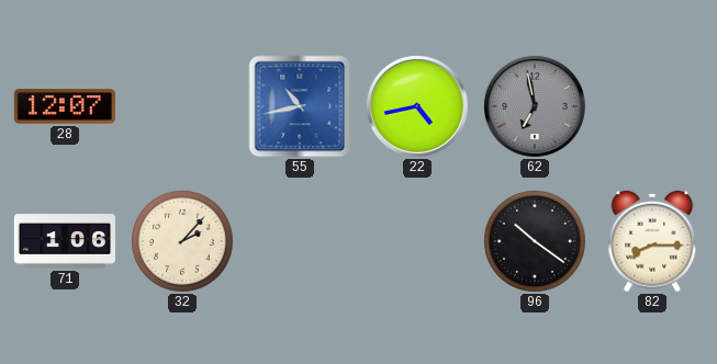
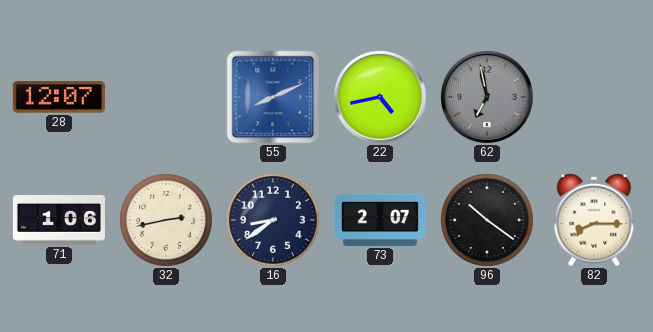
55: 10:43 -> 8:11 (273, 97)
32: 2:07 -> 2:43 (167, 221)
16: none -> 8:39 (274, 221)
73: none -> 2:07 (380, 220)
